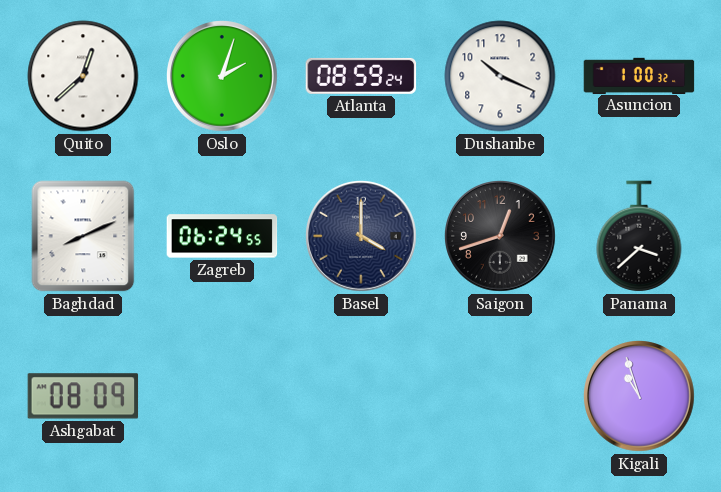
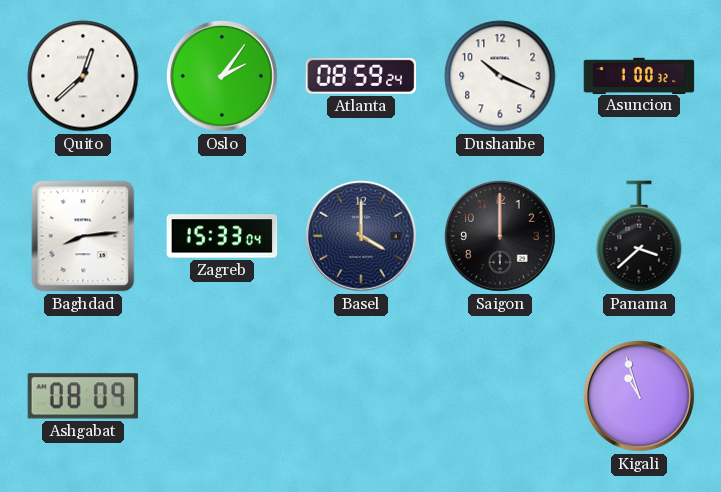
Oslo: 2:03 -> 2:06 (223, 77)
Baghdad: 8:11 -> 8:14 (83, 236)
Zagreb: 06:24 -> 15:33 (222, 236)
Saigon: 12:42 -> 12:00 (501, 237)
